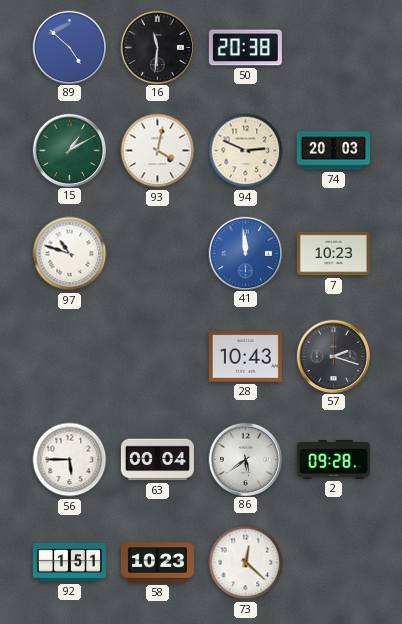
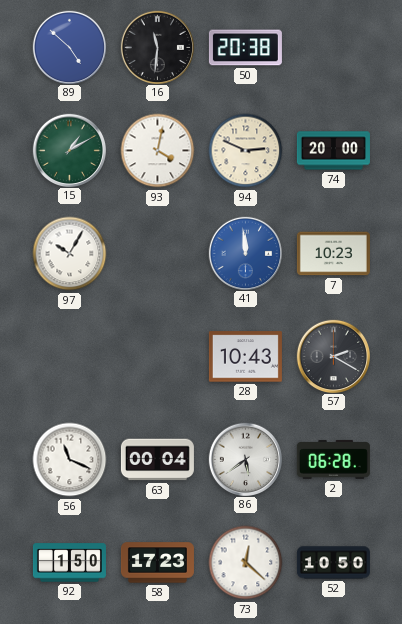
74: 20:03 -> 20:00 (333, 151)
97: 10:48 -> 10:05 (70, 254)
57: 2:18 -> 2:20 (333, 356)
56: 5:45 -> 11:19 (70, 460)
2: 09:28 -> 06:28 (333, 459)
92: 1:51 -> 1:50 (69, 563)
58: 10:23 -> 17:23 (157, 563)
52: none -> 10:50 (333, 563)
